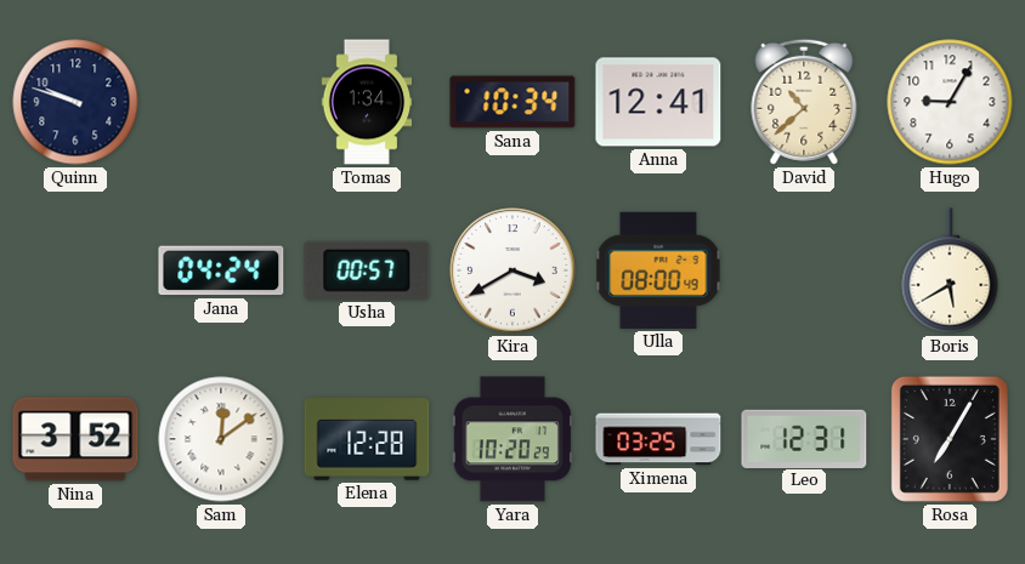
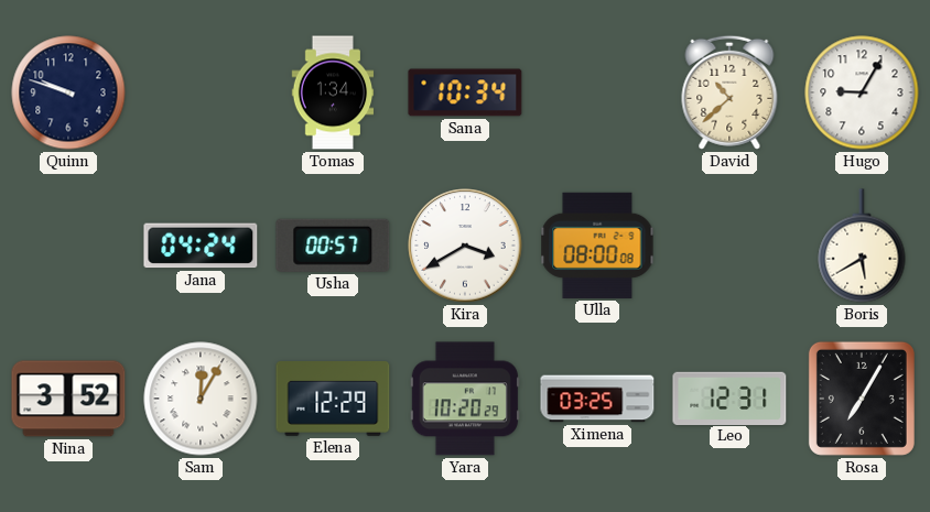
Anna: 12:41 -> none (658, 102)
Ulla: 08:00:49 -> 08:00:08 (597, 246)
Sam: 12:09 -> 12:05 (201, 399)
Elena: 12:28 -> 12:29 (333, 400)
